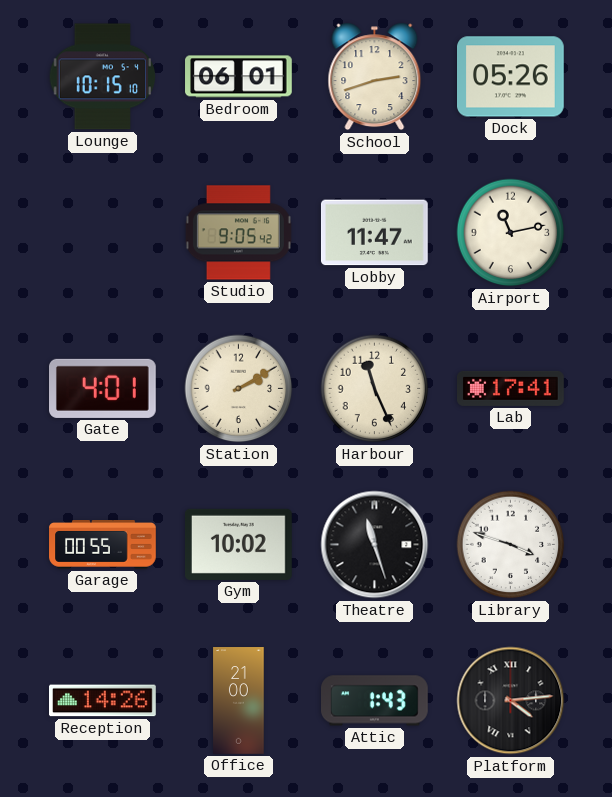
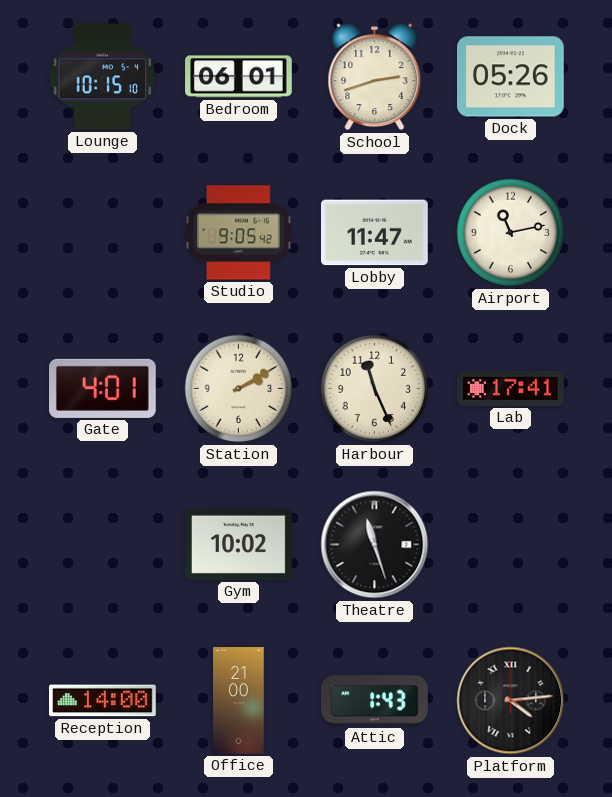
Garage: 00:55 -> none (103, 545)
Library: 3:48 -> none (511, 545)
Reception: 14:26 -> 14:00 (103, 701)
